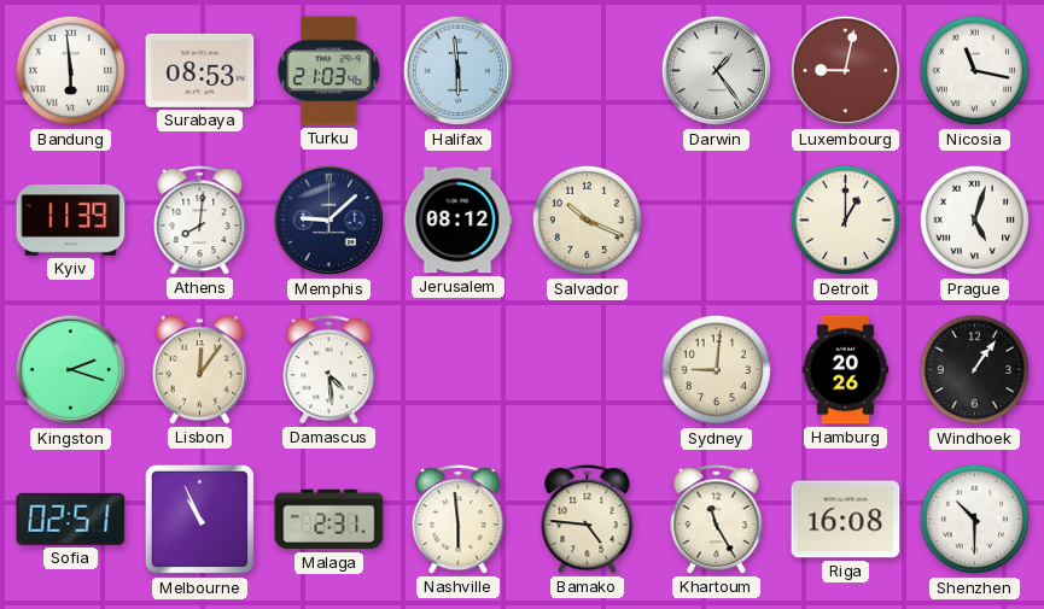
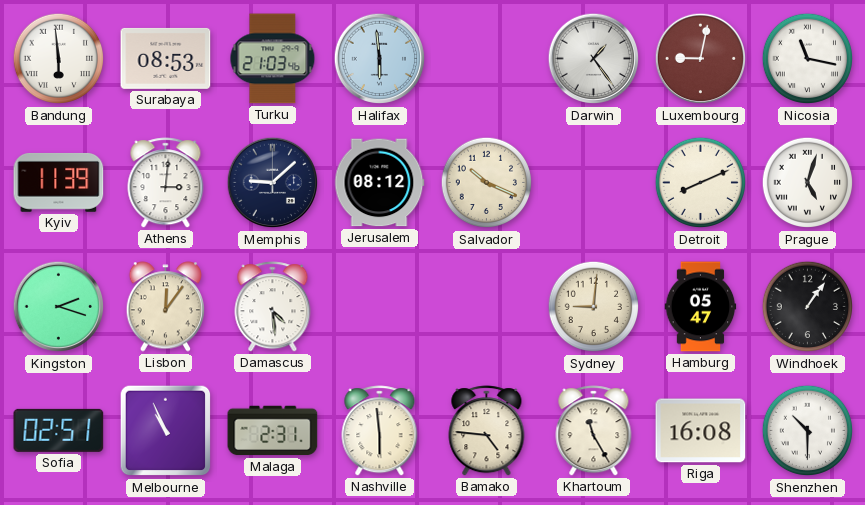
Athens: 8:01 -> 3:01 (166, 183)
Detroit: 1:00 -> 8:11 (701, 183)
Hamburg: 20:26 -> 05:47 (701, 307)
